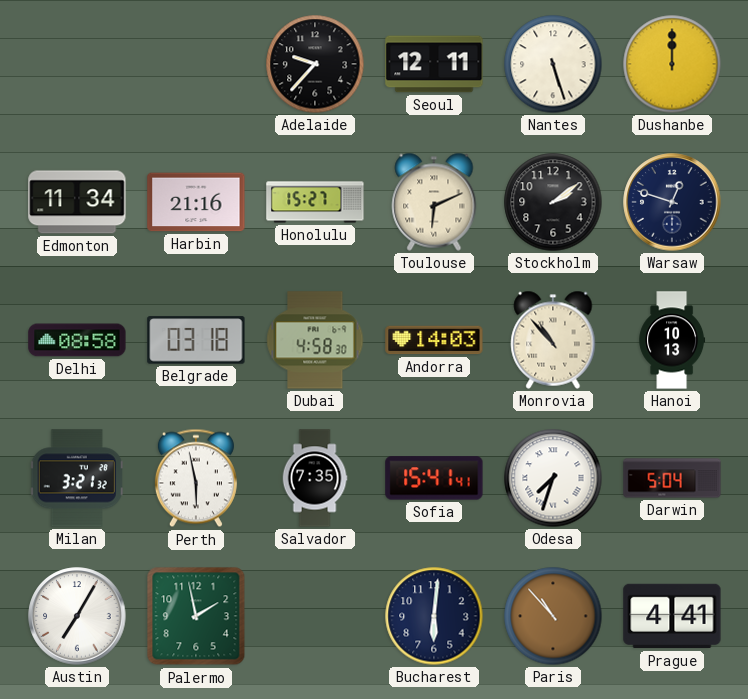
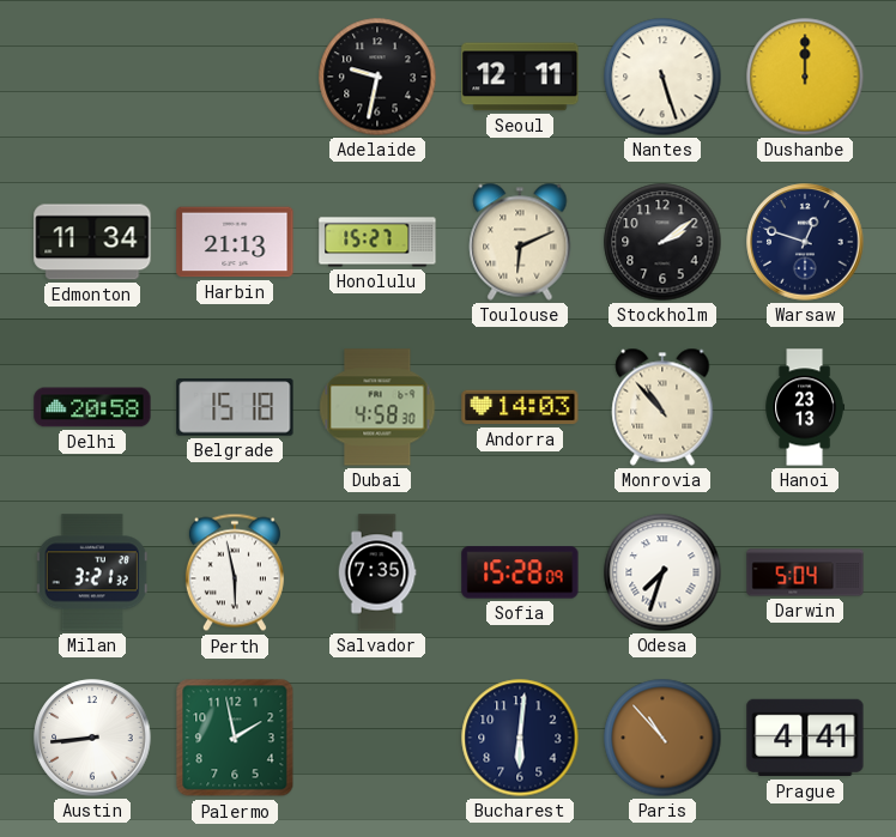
Adelaide: 9:37 -> 9:32 (377, 77)
Harbin: 21:16 -> 21:13 (235, 242)
Delhi: 08:58 -> 20:58 (92, 407)
Belgrade: 03:18 -> 15:18 (235, 407)
Hanoi: 10:13 -> 23:13 (805, 407)
Sofia: 15:41 -> 15:28 (520, 572)
Austin: 7:05 -> 8:44 (92, 738)
